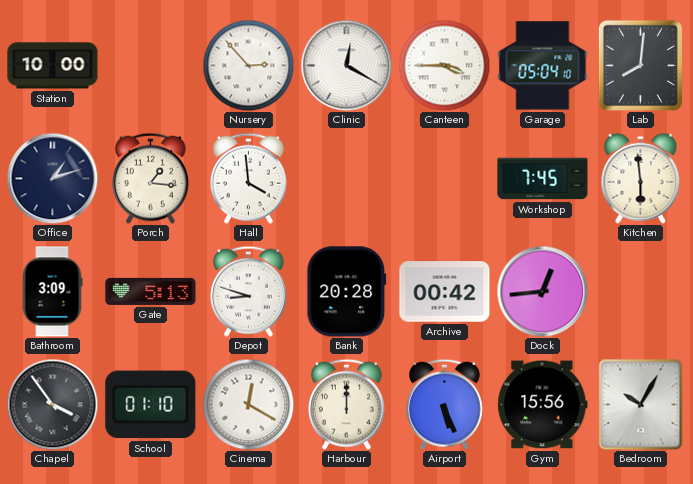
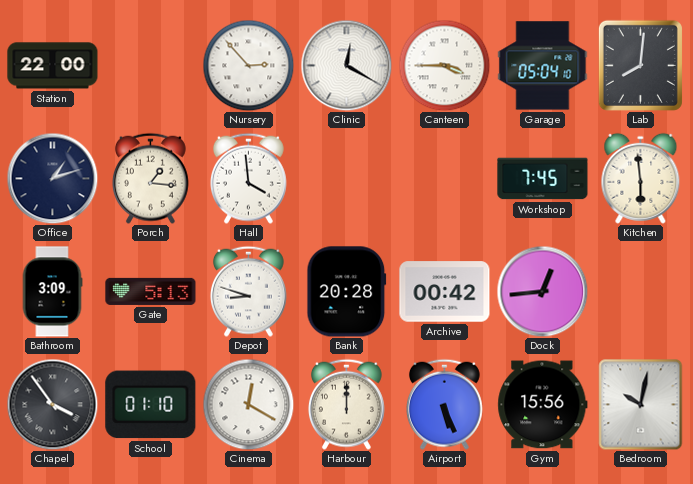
Station: 10:00 -> 22:00 (53, 66)
Bedroom: 10:05 -> 10:02 (641, 405)
